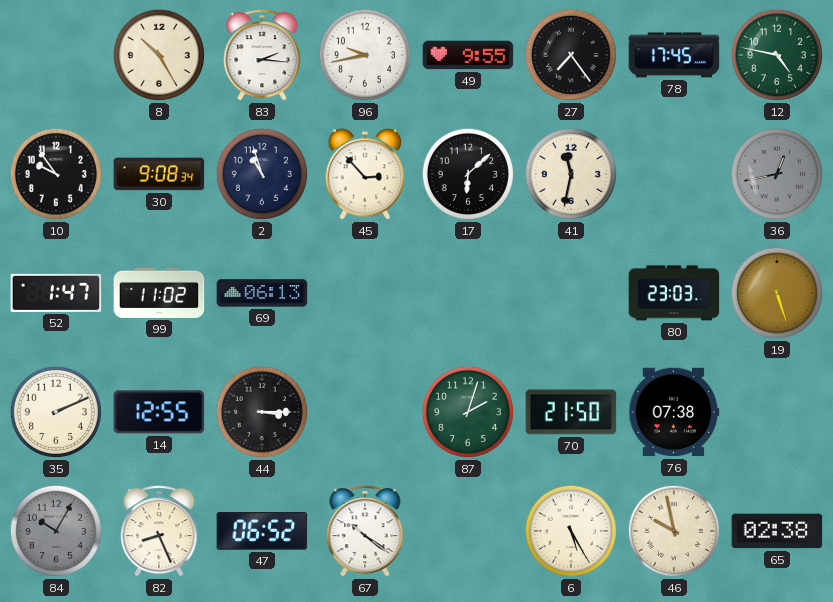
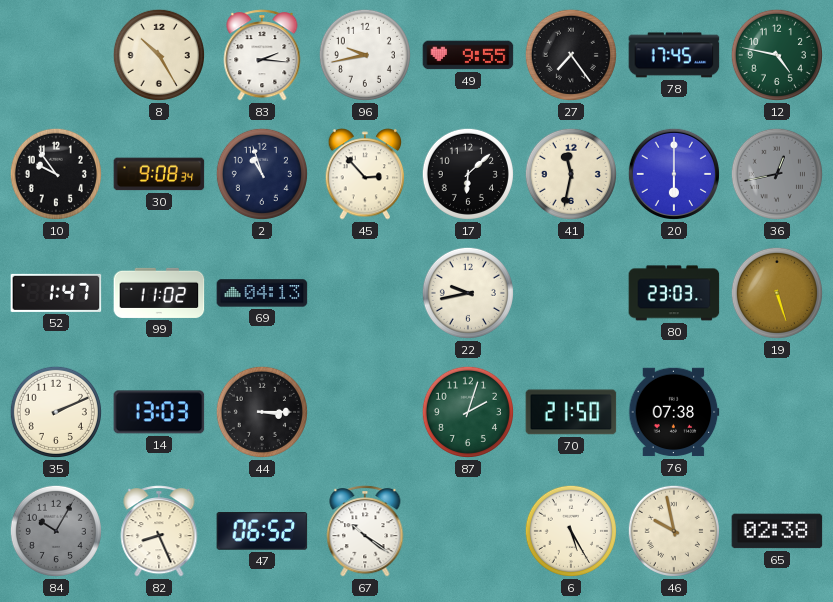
20: none -> 6:00 (674, 174)
69: 06:13 -> 04:13 (262, 293)
22: none -> 9:43 (468, 293)
14: 12:55 -> 13:03 (159, 412)
